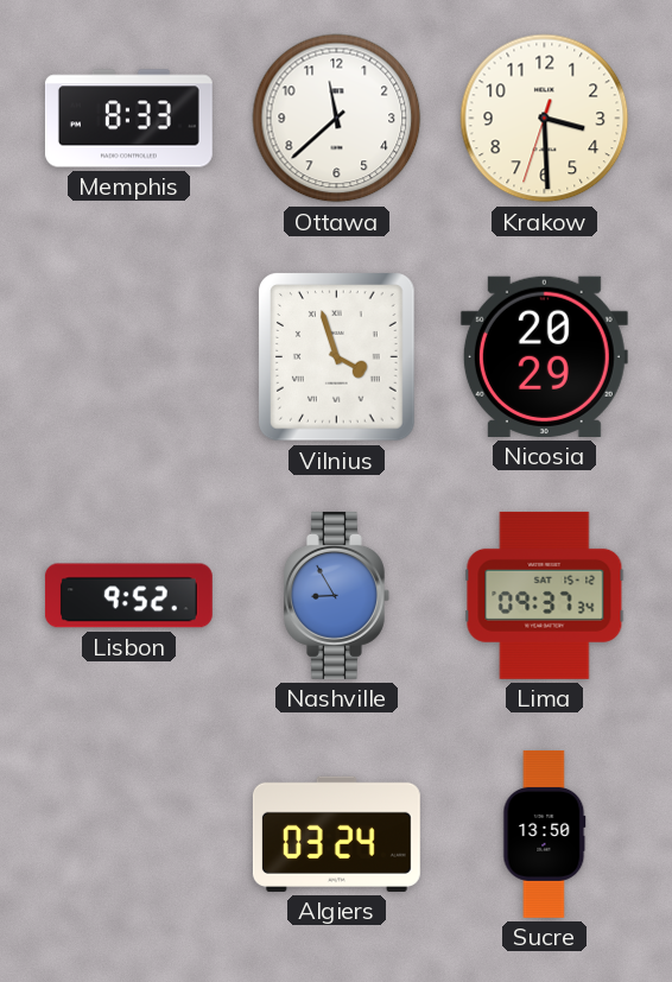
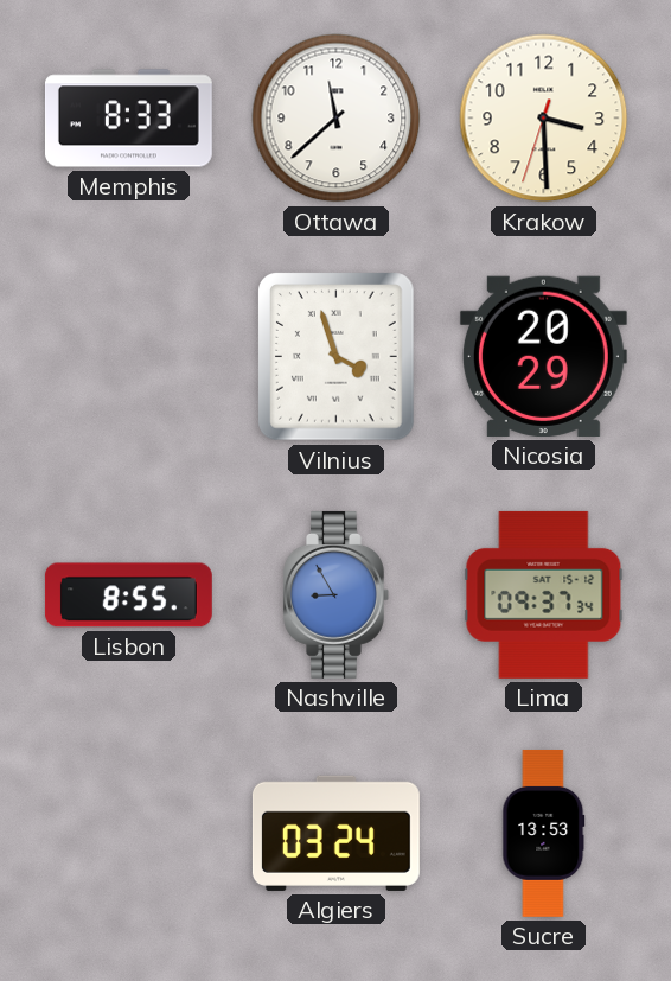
Lisbon: 9:52 -> 8:55 (128, 595)
Sucre: 13:50 -> 13:53 (544, 833)
